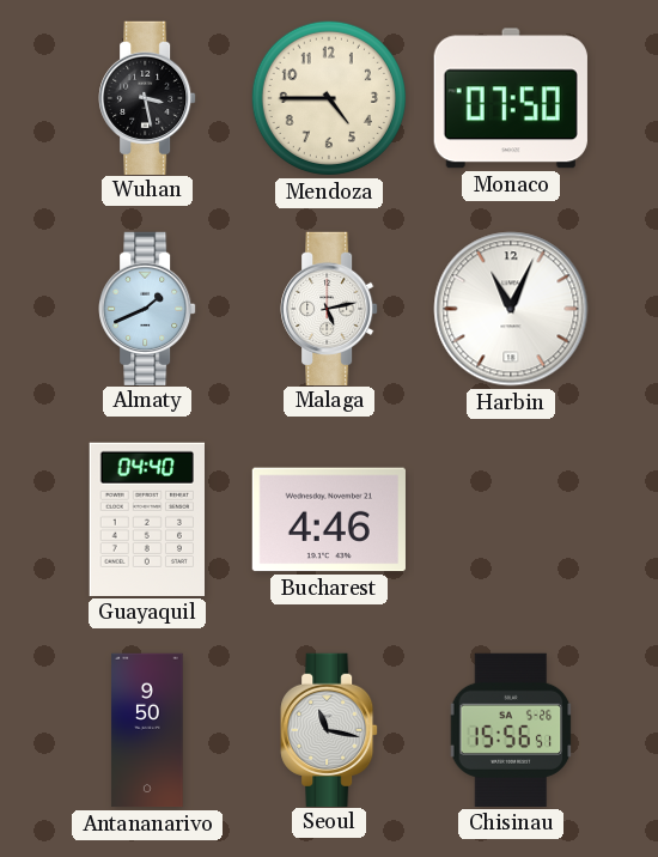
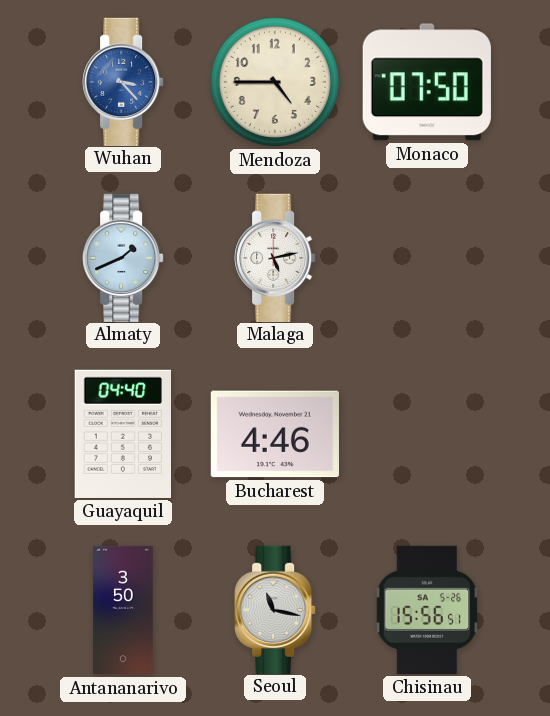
Wuhan: 3:28 -> 3:23 (123, 81)
Wuhan dial: black -> blue (123, 81)
Harbin: 11:04 -> none (511, 309)
Antananarivo: 9:50 -> 3:50 (123, 610)
